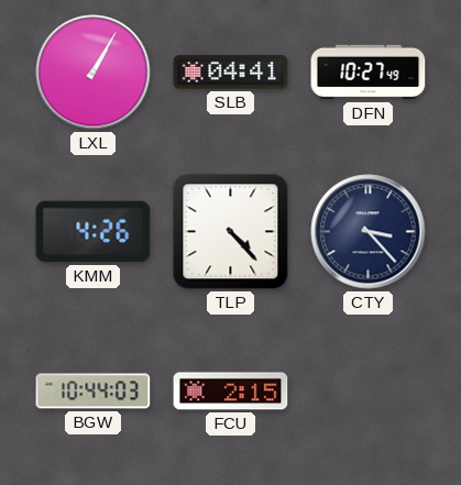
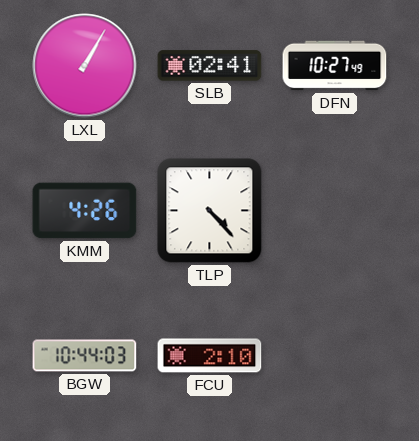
SLB: 04:41 -> 02:41 (210, 66)
CTY: 3:23 -> none (369, 232)
FCU: 2:15 -> 2:10 (210, 356)
